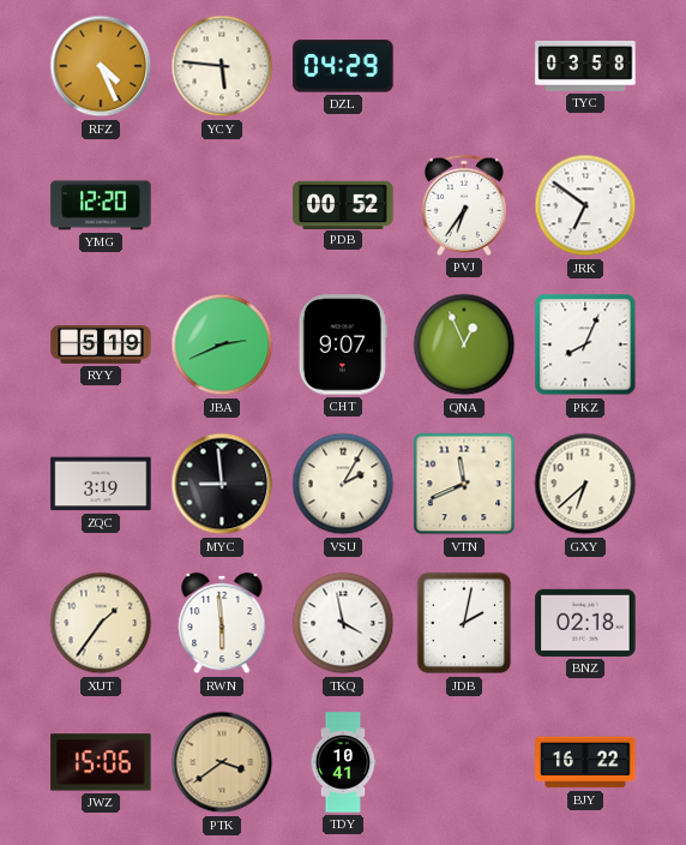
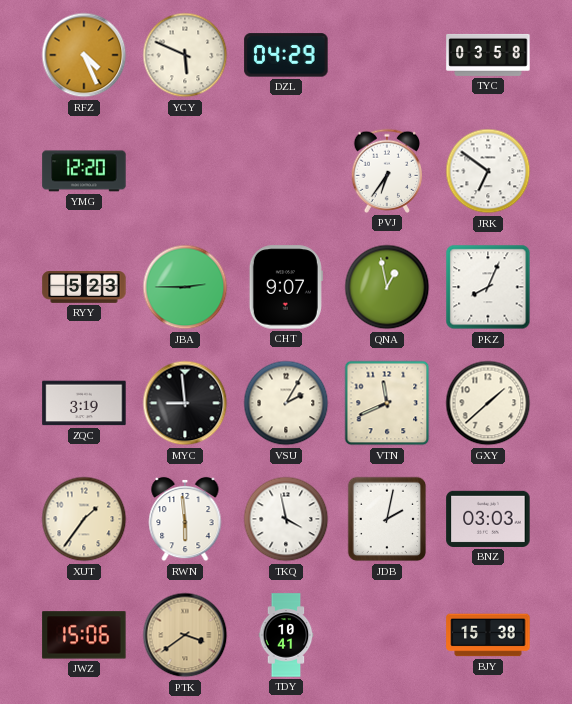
YCY: 5:46 -> 5:49 (185, 55)
PDB: 00:52 -> none (343, 204)
RYY: 5:19 -> 5:23 (84, 288)
JBA: 2:41 -> 2:45 (185, 287)
QNA: 12:56 -> 12:58 (387, 287)
GXY: 6:38 -> 1:38 (488, 403)
BNZ: 02:18 -> 03:03 (488, 519)
BJY: 16:22 -> 15:38 (488, 635)
